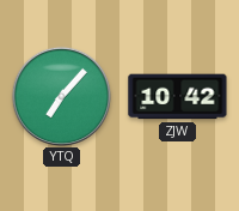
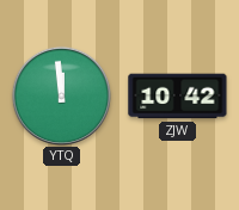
YTQ: 7:07 -> 11:59 (61, 95)
